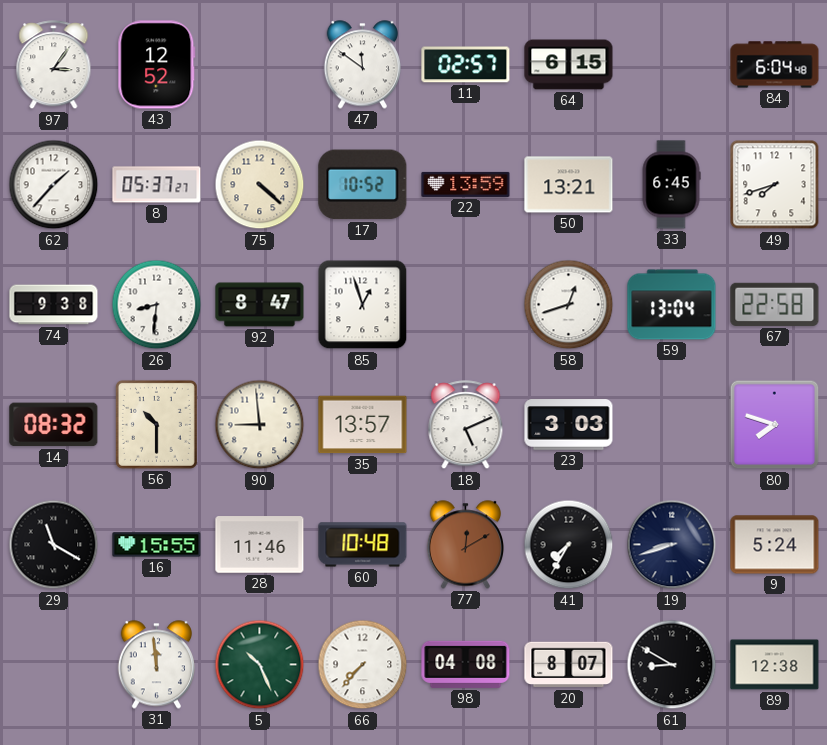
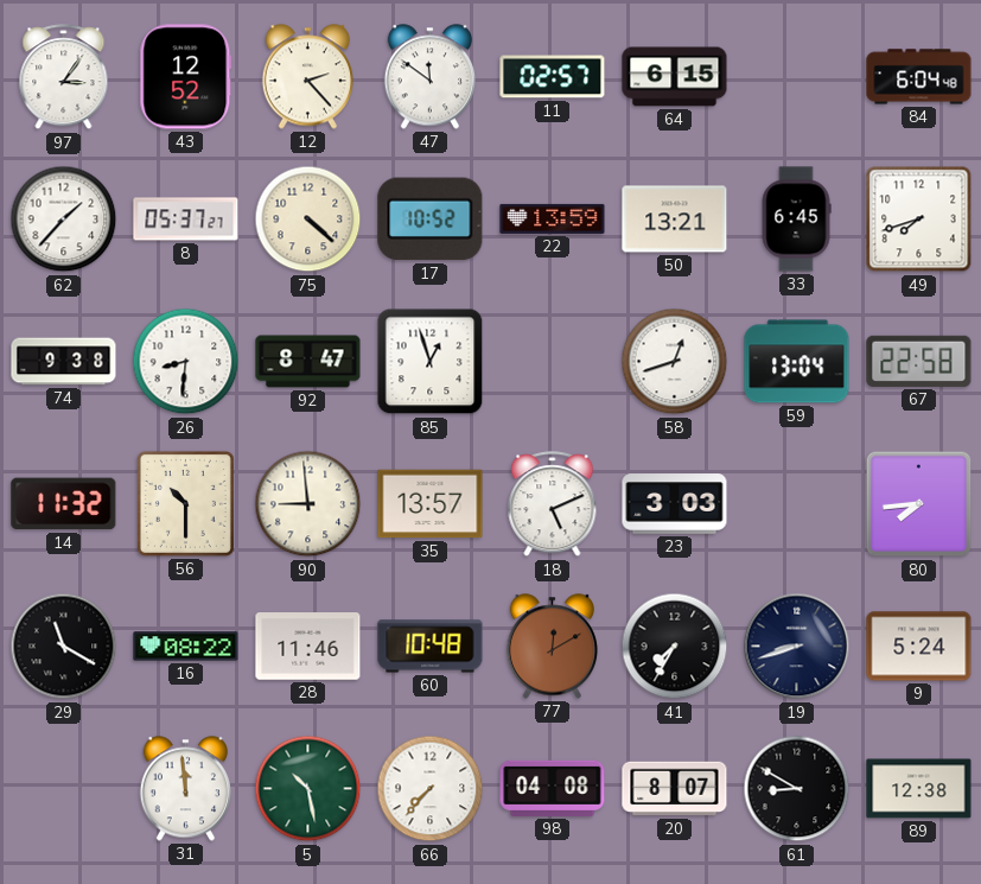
12: none -> 2:23 (307, 77)
14: 08:32 -> 11:32 (64, 504)
80: 7:48 -> 7:44 (919, 504)
16: 15:55 -> 08:22 (186, 647)
5: 10:26 -> 10:28 (308, 789)
